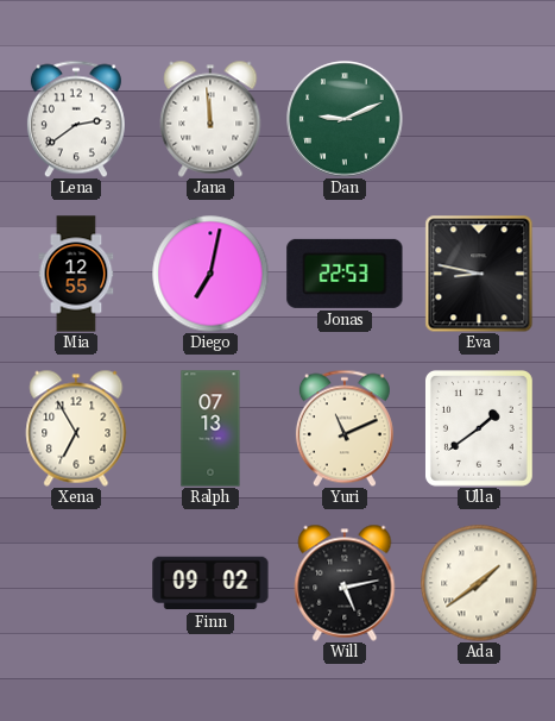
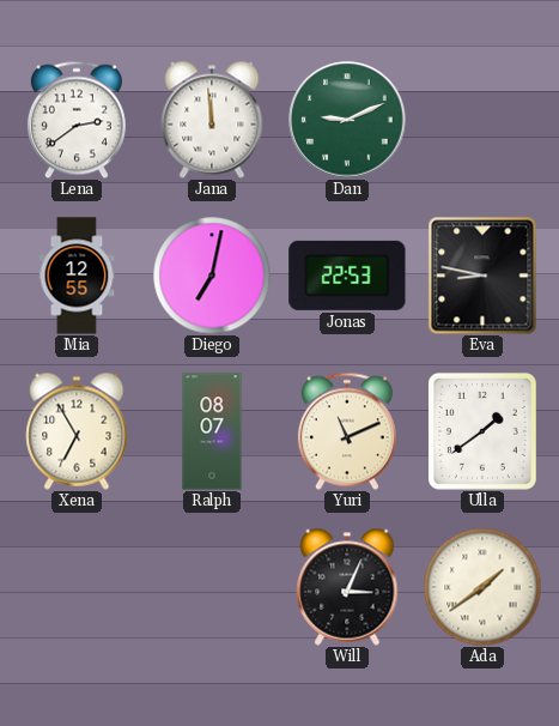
Ralph: 07:13 -> 08:07 (212, 431)
Finn: 09:02 -> none (210, 583)
Will: 5:13 -> 3:04 (347, 587)
